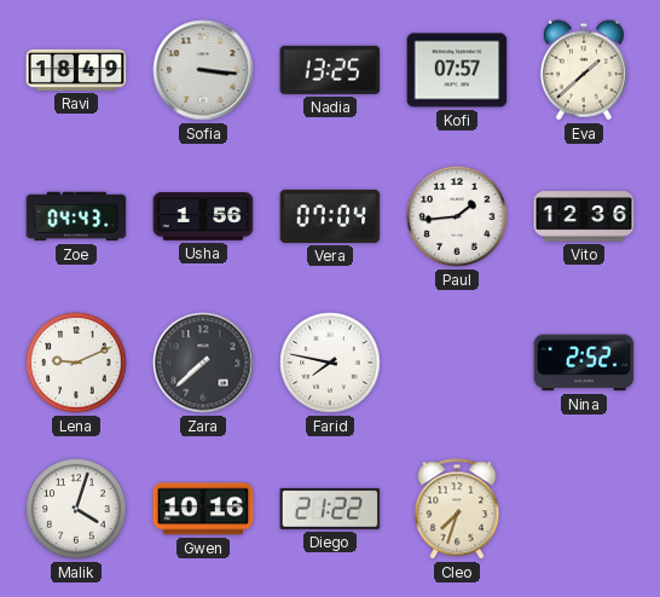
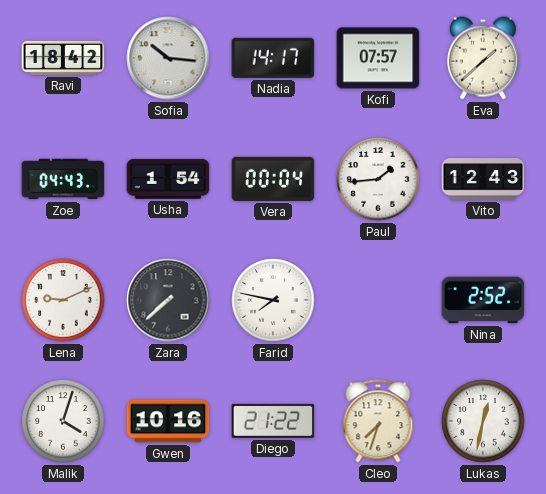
Ravi: 18:49 -> 18:42 (63, 58)
Sofia: 3:16 -> 10:16 (168, 58)
Nadia: 13:25 -> 14:17 (273, 58)
Usha: 1:56 -> 1:54 (168, 179)
Vera: 07:04 -> 00:04 (273, 179)
Vito: 12:36 -> 12:43 (483, 179)
Lukas: none -> 12:32 (483, 421)
